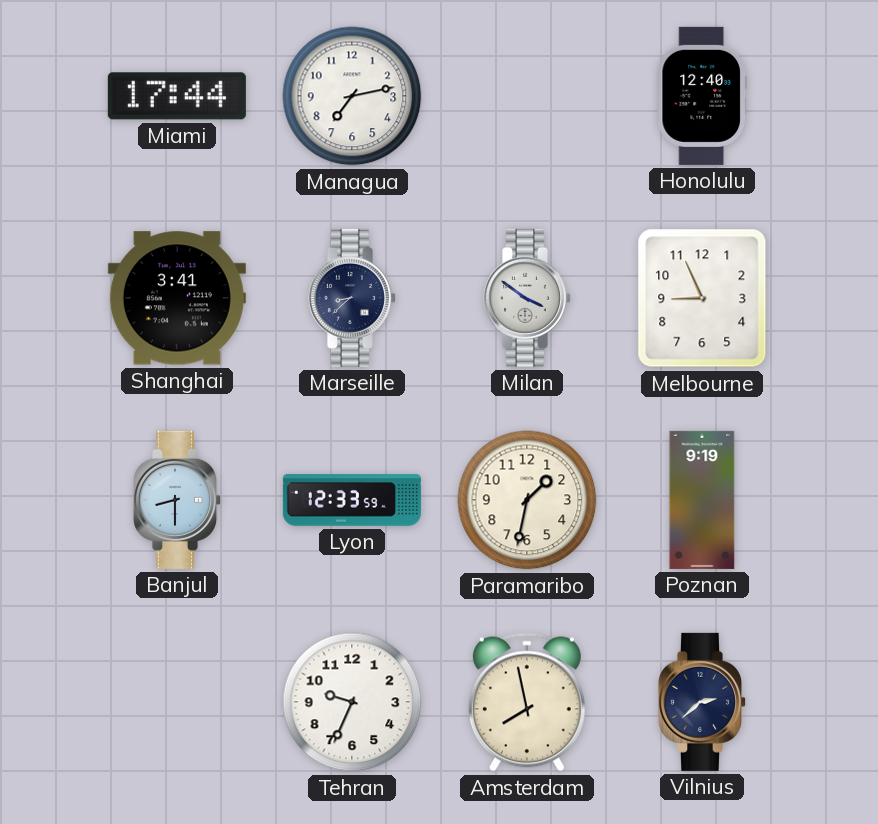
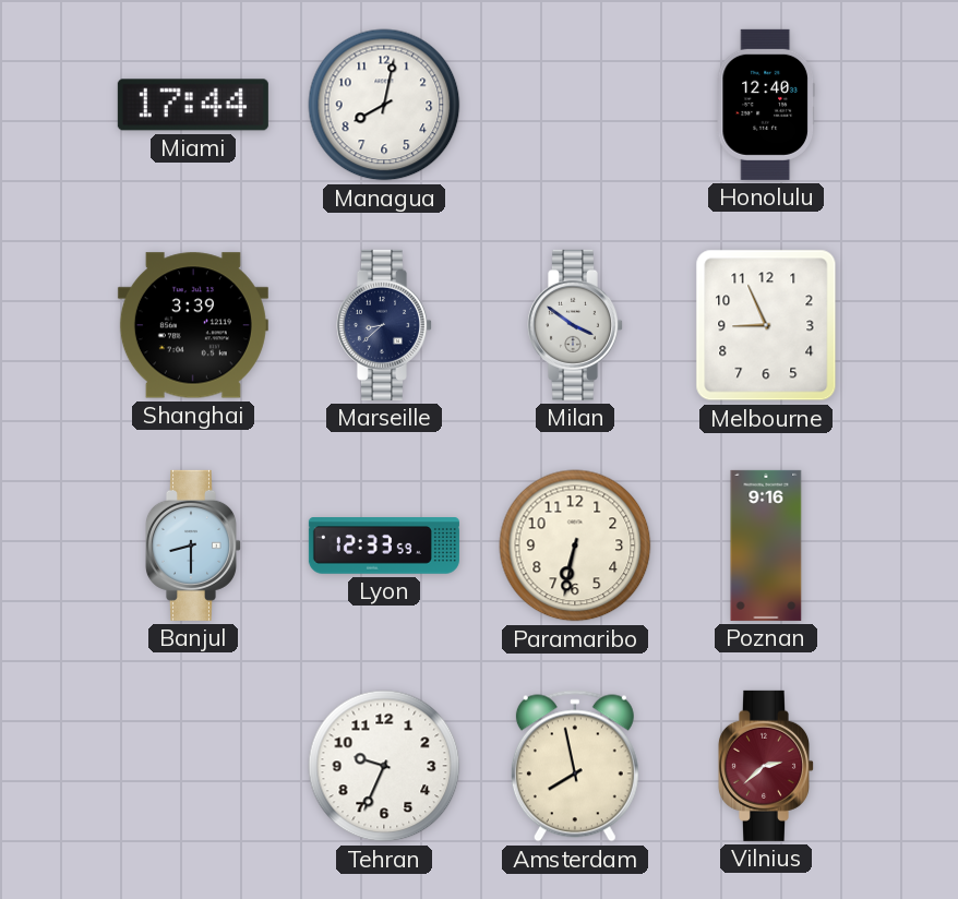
Managua: 7:13 -> 8:02 (384, 105)
Shanghai: 3:41 -> 3:39 (193, 325)
Paramaribo: 1:32 -> 6:32 (575, 546)
Poznan: 9:19 -> 9:16 (766, 546)
Vilnius dial: navy -> burgundy (765, 766)
